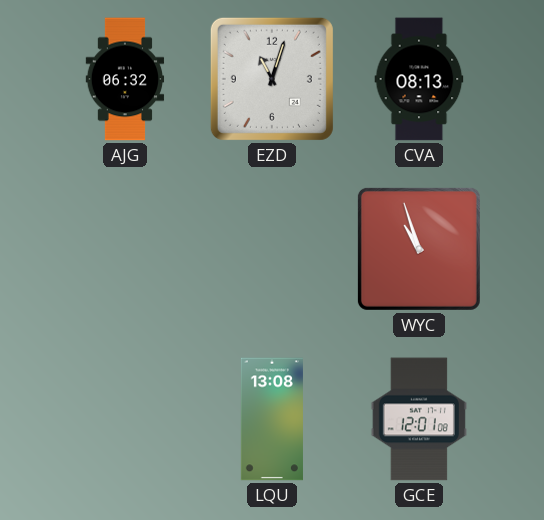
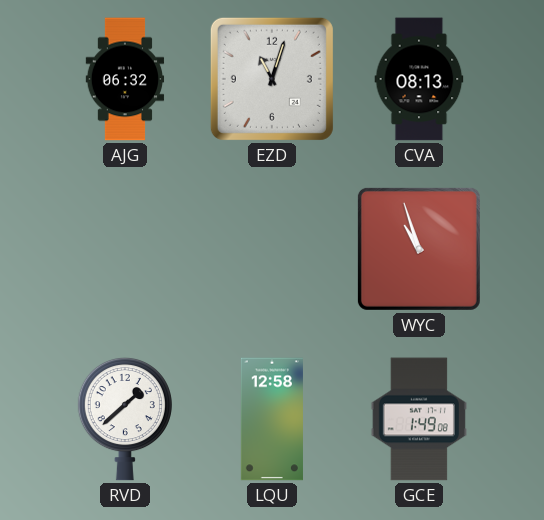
RVD: none -> 1:38 (125, 419)
LQU: 13:08 -> 12:58 (272, 419)
GCE: 12:01 -> 1:49 (419, 419)
